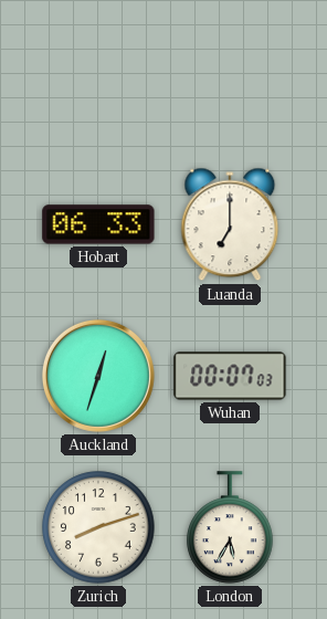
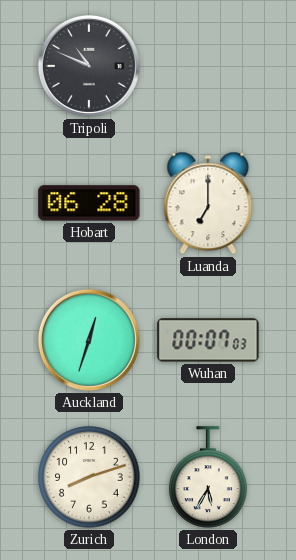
Tripoli: none -> 10:49 (89, 66)
Hobart: 06:33 -> 06:28 (89, 203)
